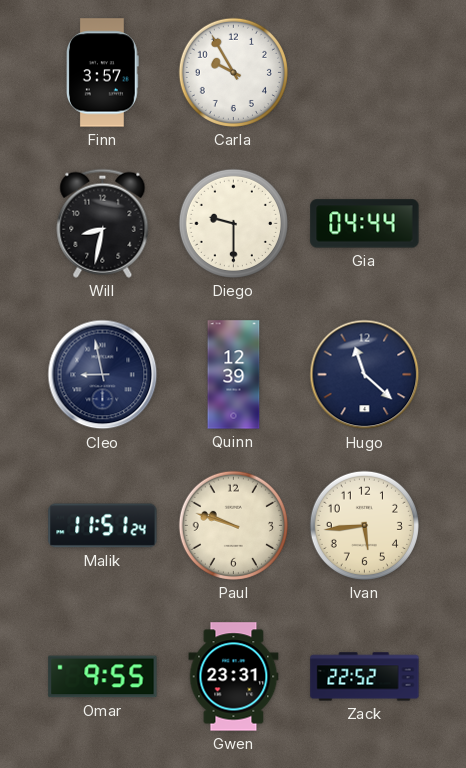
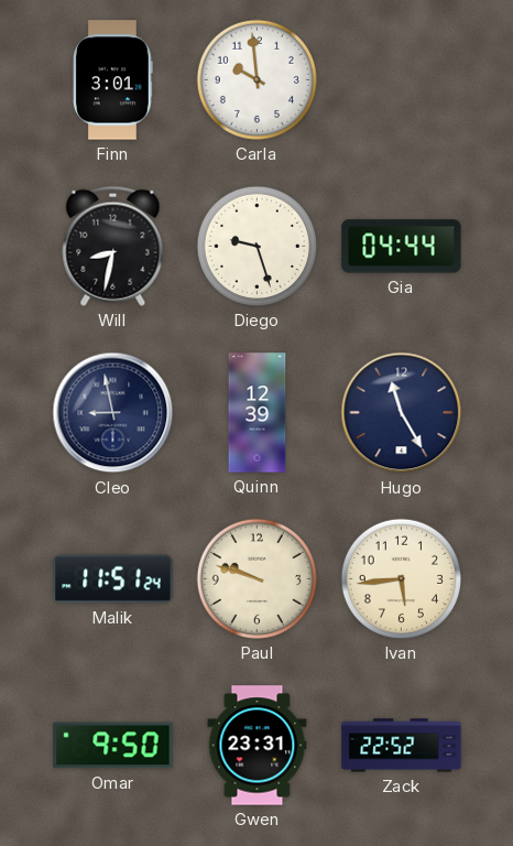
Finn: 3:57 -> 3:01 (113, 80)
Carla: 9:55 -> 9:59 (256, 79)
Diego: 9:30 -> 9:27 (256, 246)
Hugo: 11:22 -> 11:25 (402, 413)
Omar: 9:55 -> 9:50 (113, 746)
